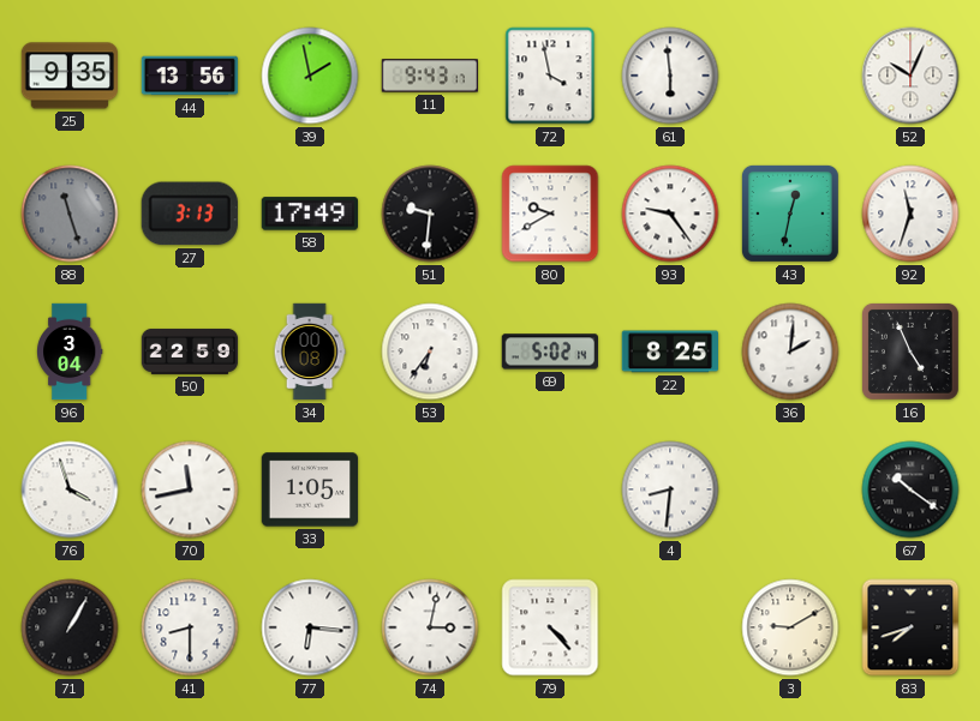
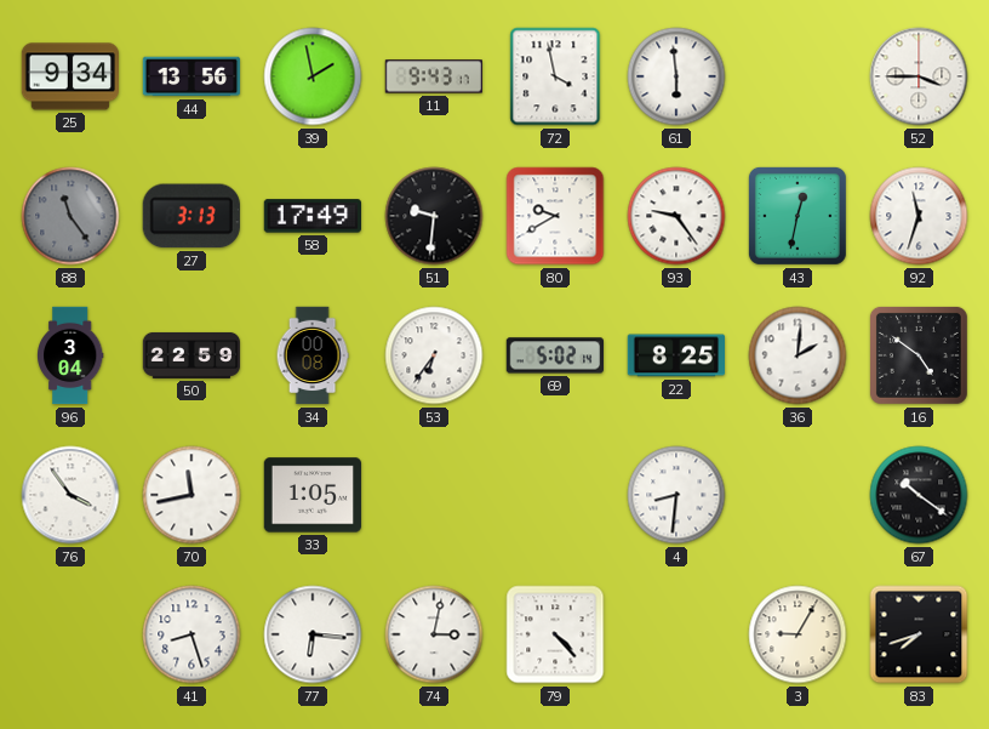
25: 9:35 -> 9:34 (69, 76)
52: 10:04 -> 3:45 (919, 76)
88: 11:27 -> 11:24 (70, 216)
16: 4:56 -> 4:51 (919, 355)
76: 3:57 -> 3:54 (70, 495)
71: 1:05 -> none (70, 627)
41: 8:30 -> 8:27 (191, 634)
3: 9:10 -> 9:05 (798, 634)
